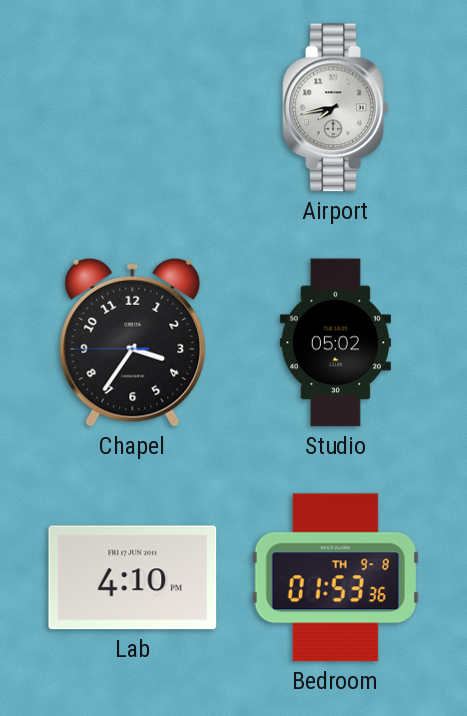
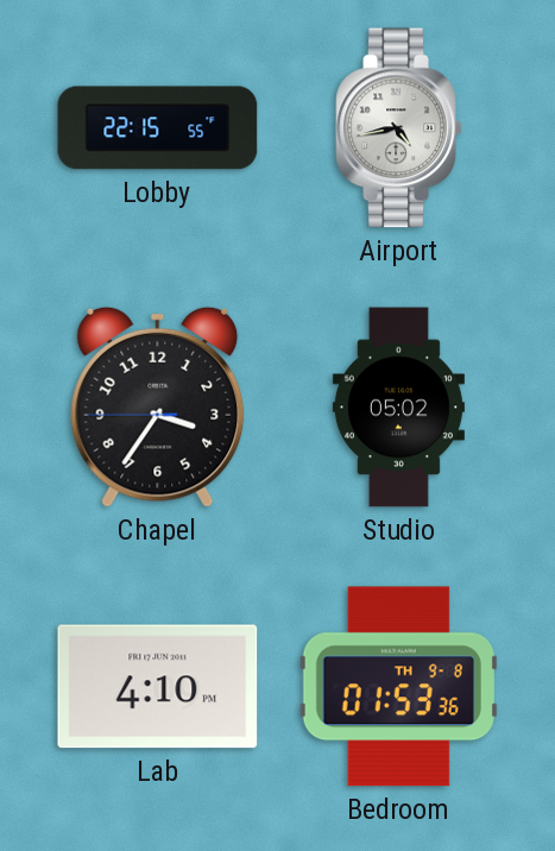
Lobby: none -> 22:15 (158, 128)
Airport: 7:43 -> 4:43 (399, 128)
